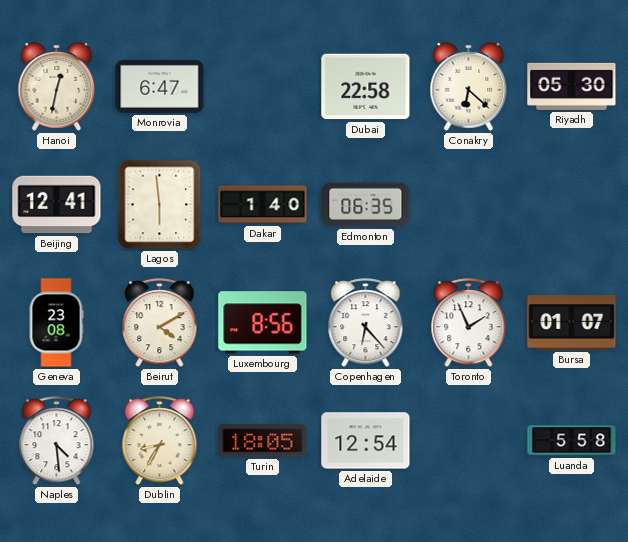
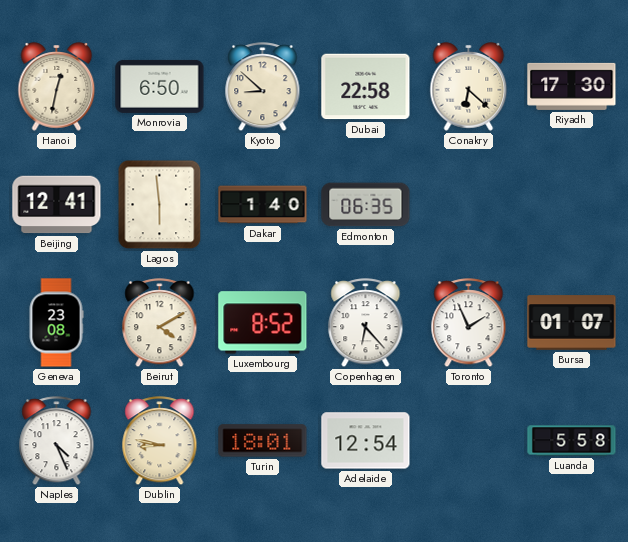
Monrovia: 6:47 -> 6:50 (160, 86)
Kyoto: none -> 8:52 (263, 87)
Riyadh: 05:30 -> 17:30 (572, 86)
Luxembourg: 8:56 -> 8:52 (263, 323)
Naples: 4:29 -> 4:26 (57, 441)
Dublin: 8:35 -> 8:47 (160, 441)
Turin: 18:05 -> 18:01 (263, 441)
